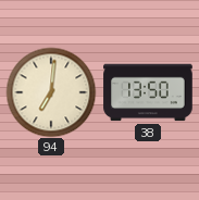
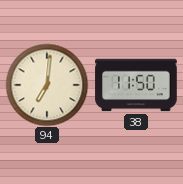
38: 13:50 -> 11:50 (136, 85)
